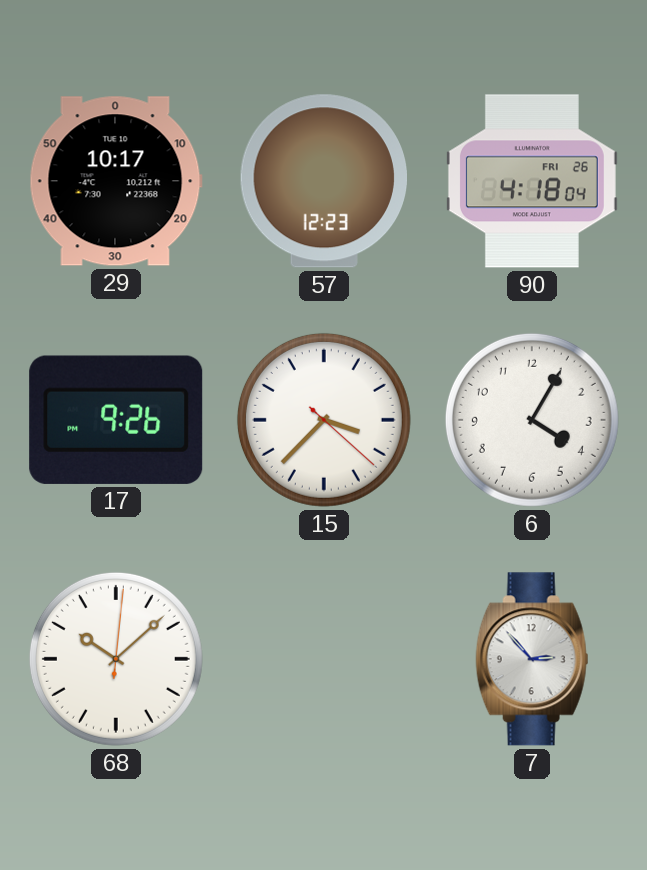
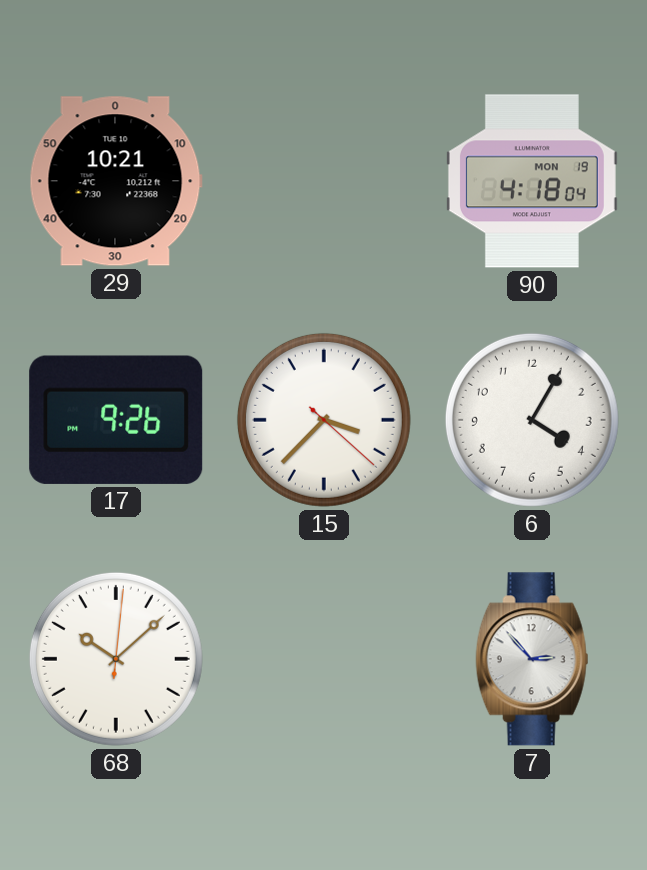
29: 10:17 -> 10:21 (116, 181)
57: 12:23 -> none (323, 181)
90 date: FRI 26 -> MON 19 (532, 181)
